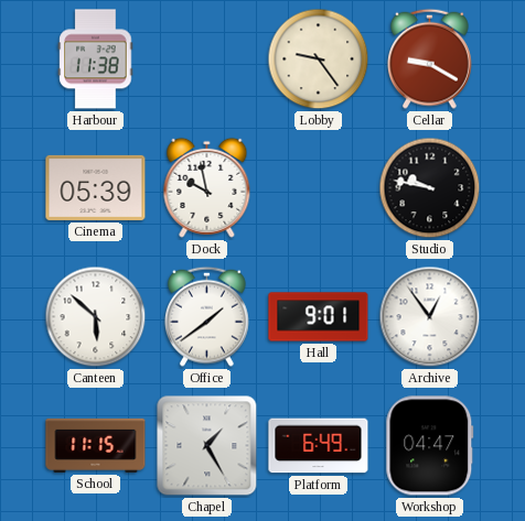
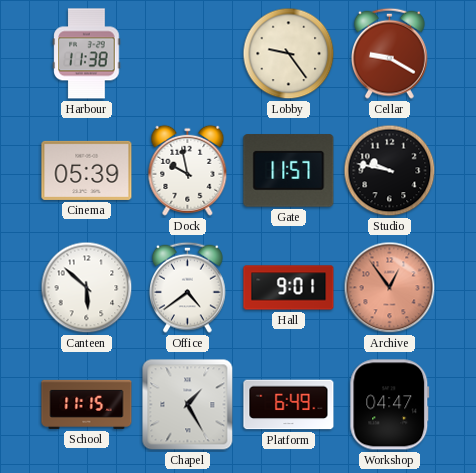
Gate: none -> 11:57 (289, 171)
Office: 1:39 -> 4:39 (188, 287)
Archive dial: white -> salmon (390, 288)
